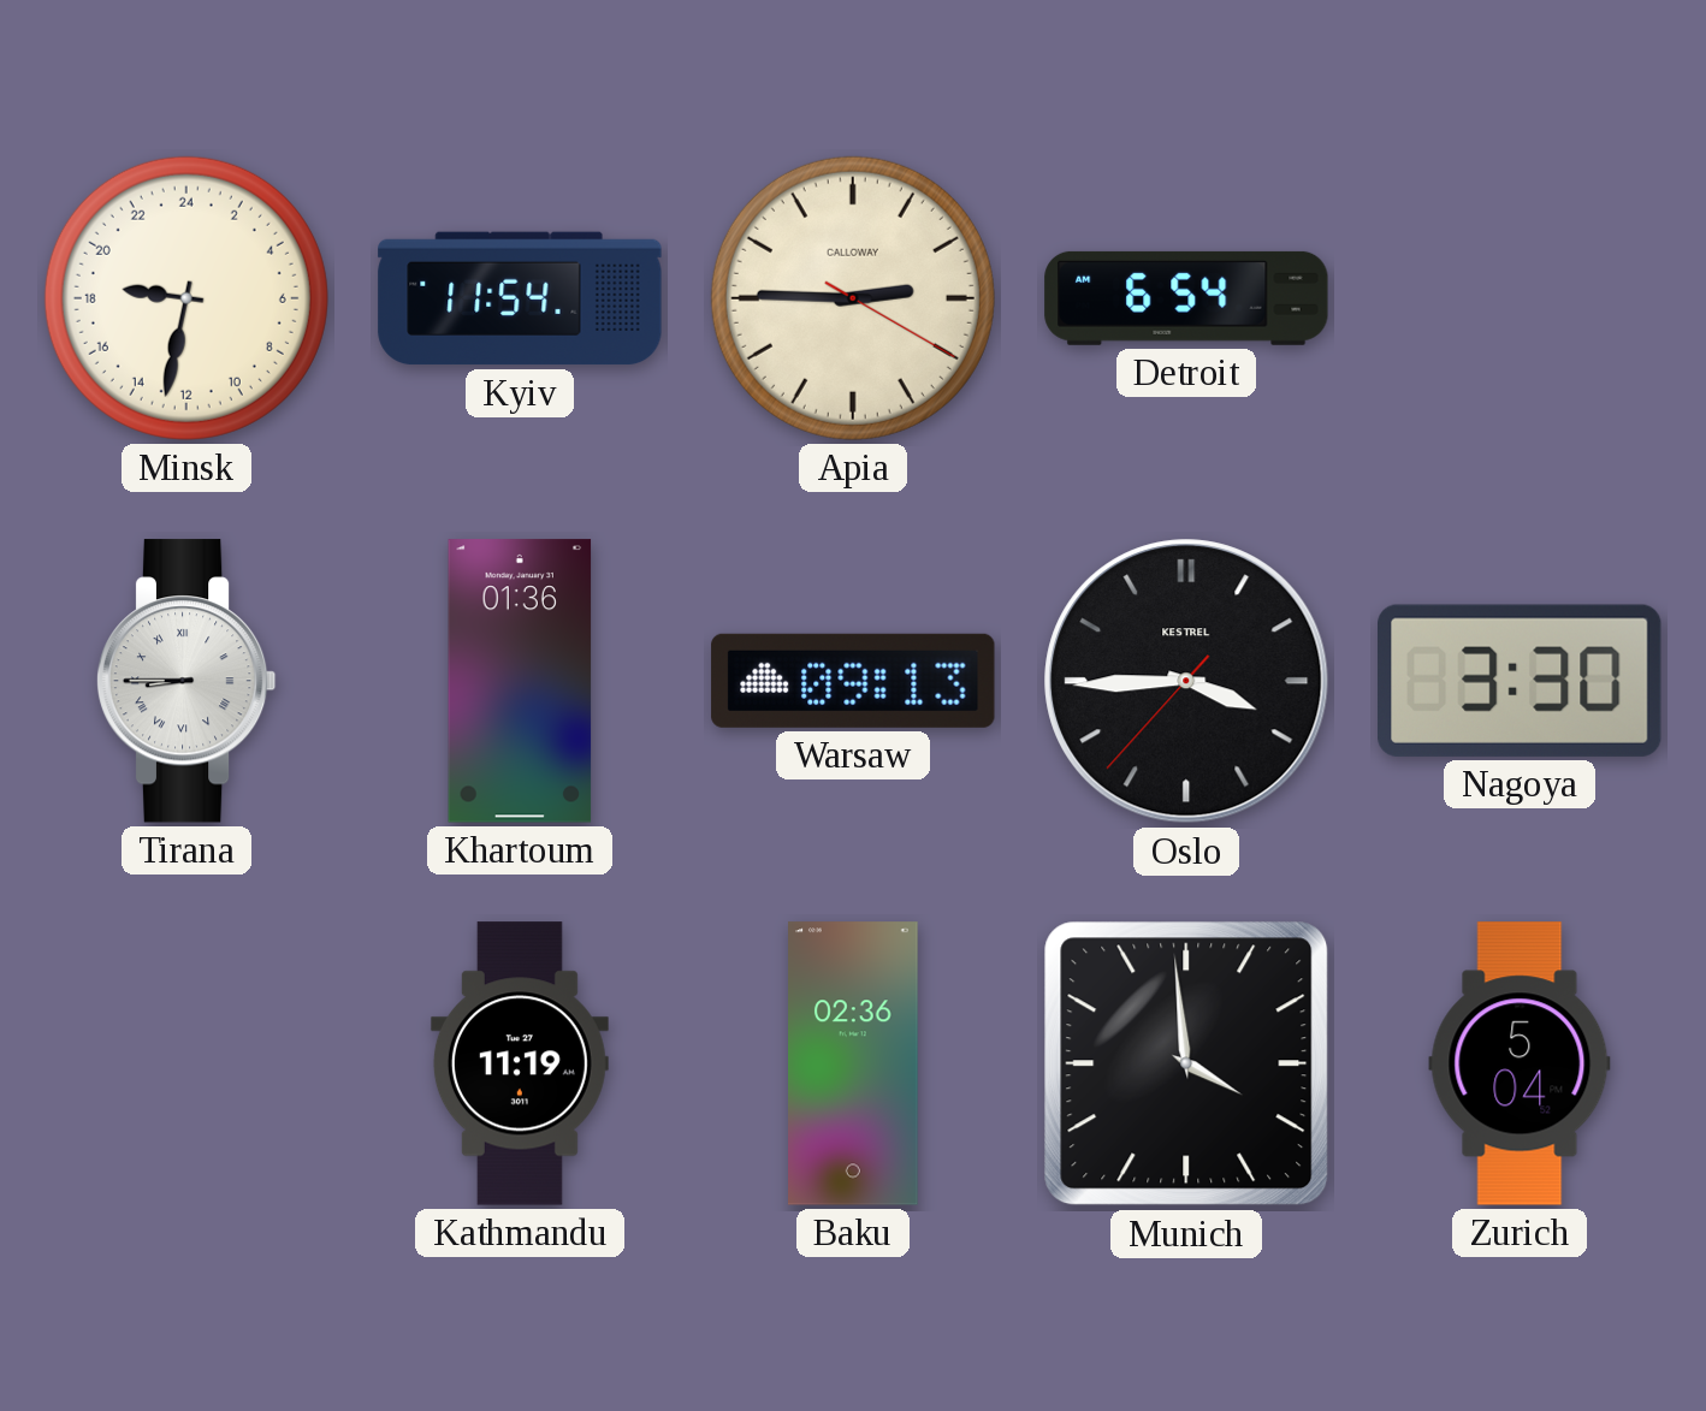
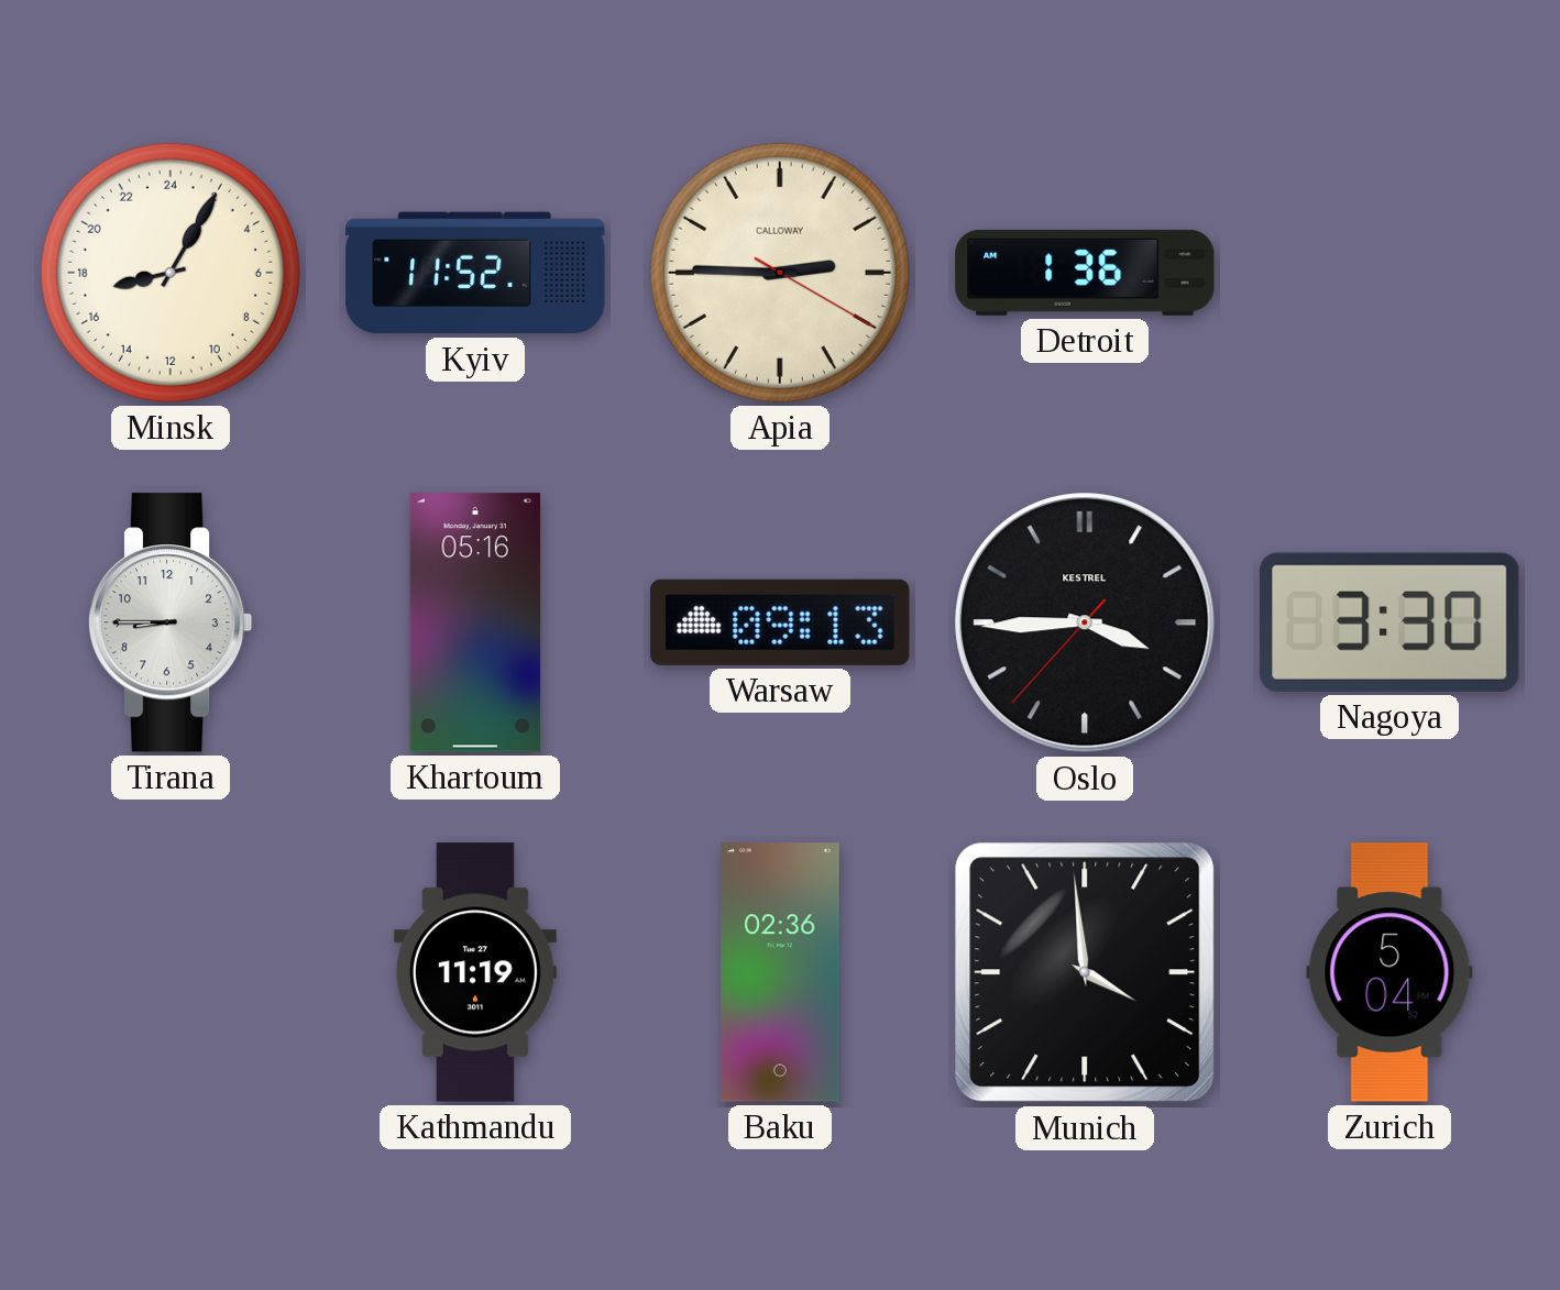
Minsk: 18:32 -> 17:05 (171, 273)
Kyiv: 11:54 -> 11:52 (475, 273)
Detroit: 6:54 -> 1:36 (1085, 273)
Tirana numerals: Roman -> Arabic (171, 622)
Khartoum: 01:36 -> 05:16 (475, 622)
